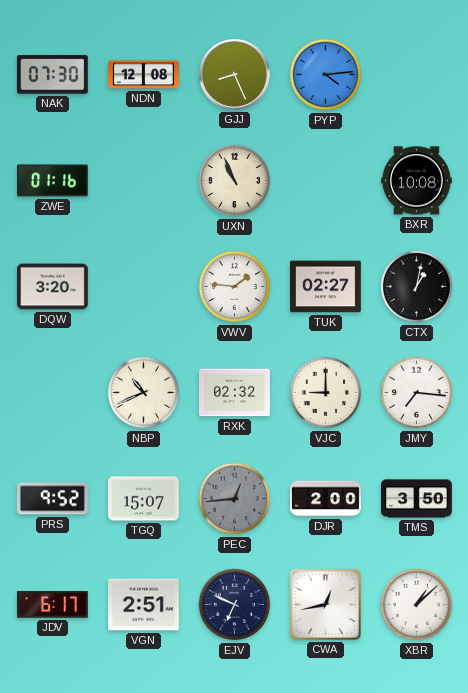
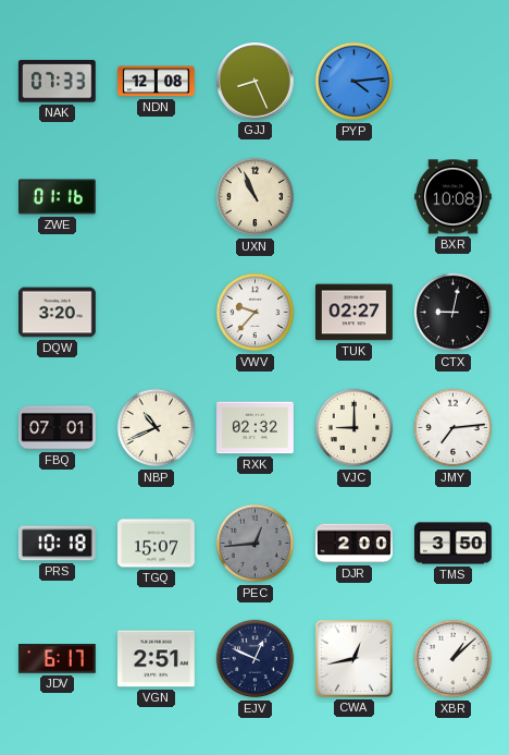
NAK: 07:30 -> 07:33 (57, 82)
VWV: 1:46 -> 9:37 (256, 313)
CTX: 1:02 -> 9:02 (454, 313)
FBQ: none -> 07:01 (58, 428)
JMY: 7:16 -> 7:14 (454, 428)
PRS: 9:52 -> 10:18 (57, 544)
EJV: 6:49 -> 12:49 (256, 659)
